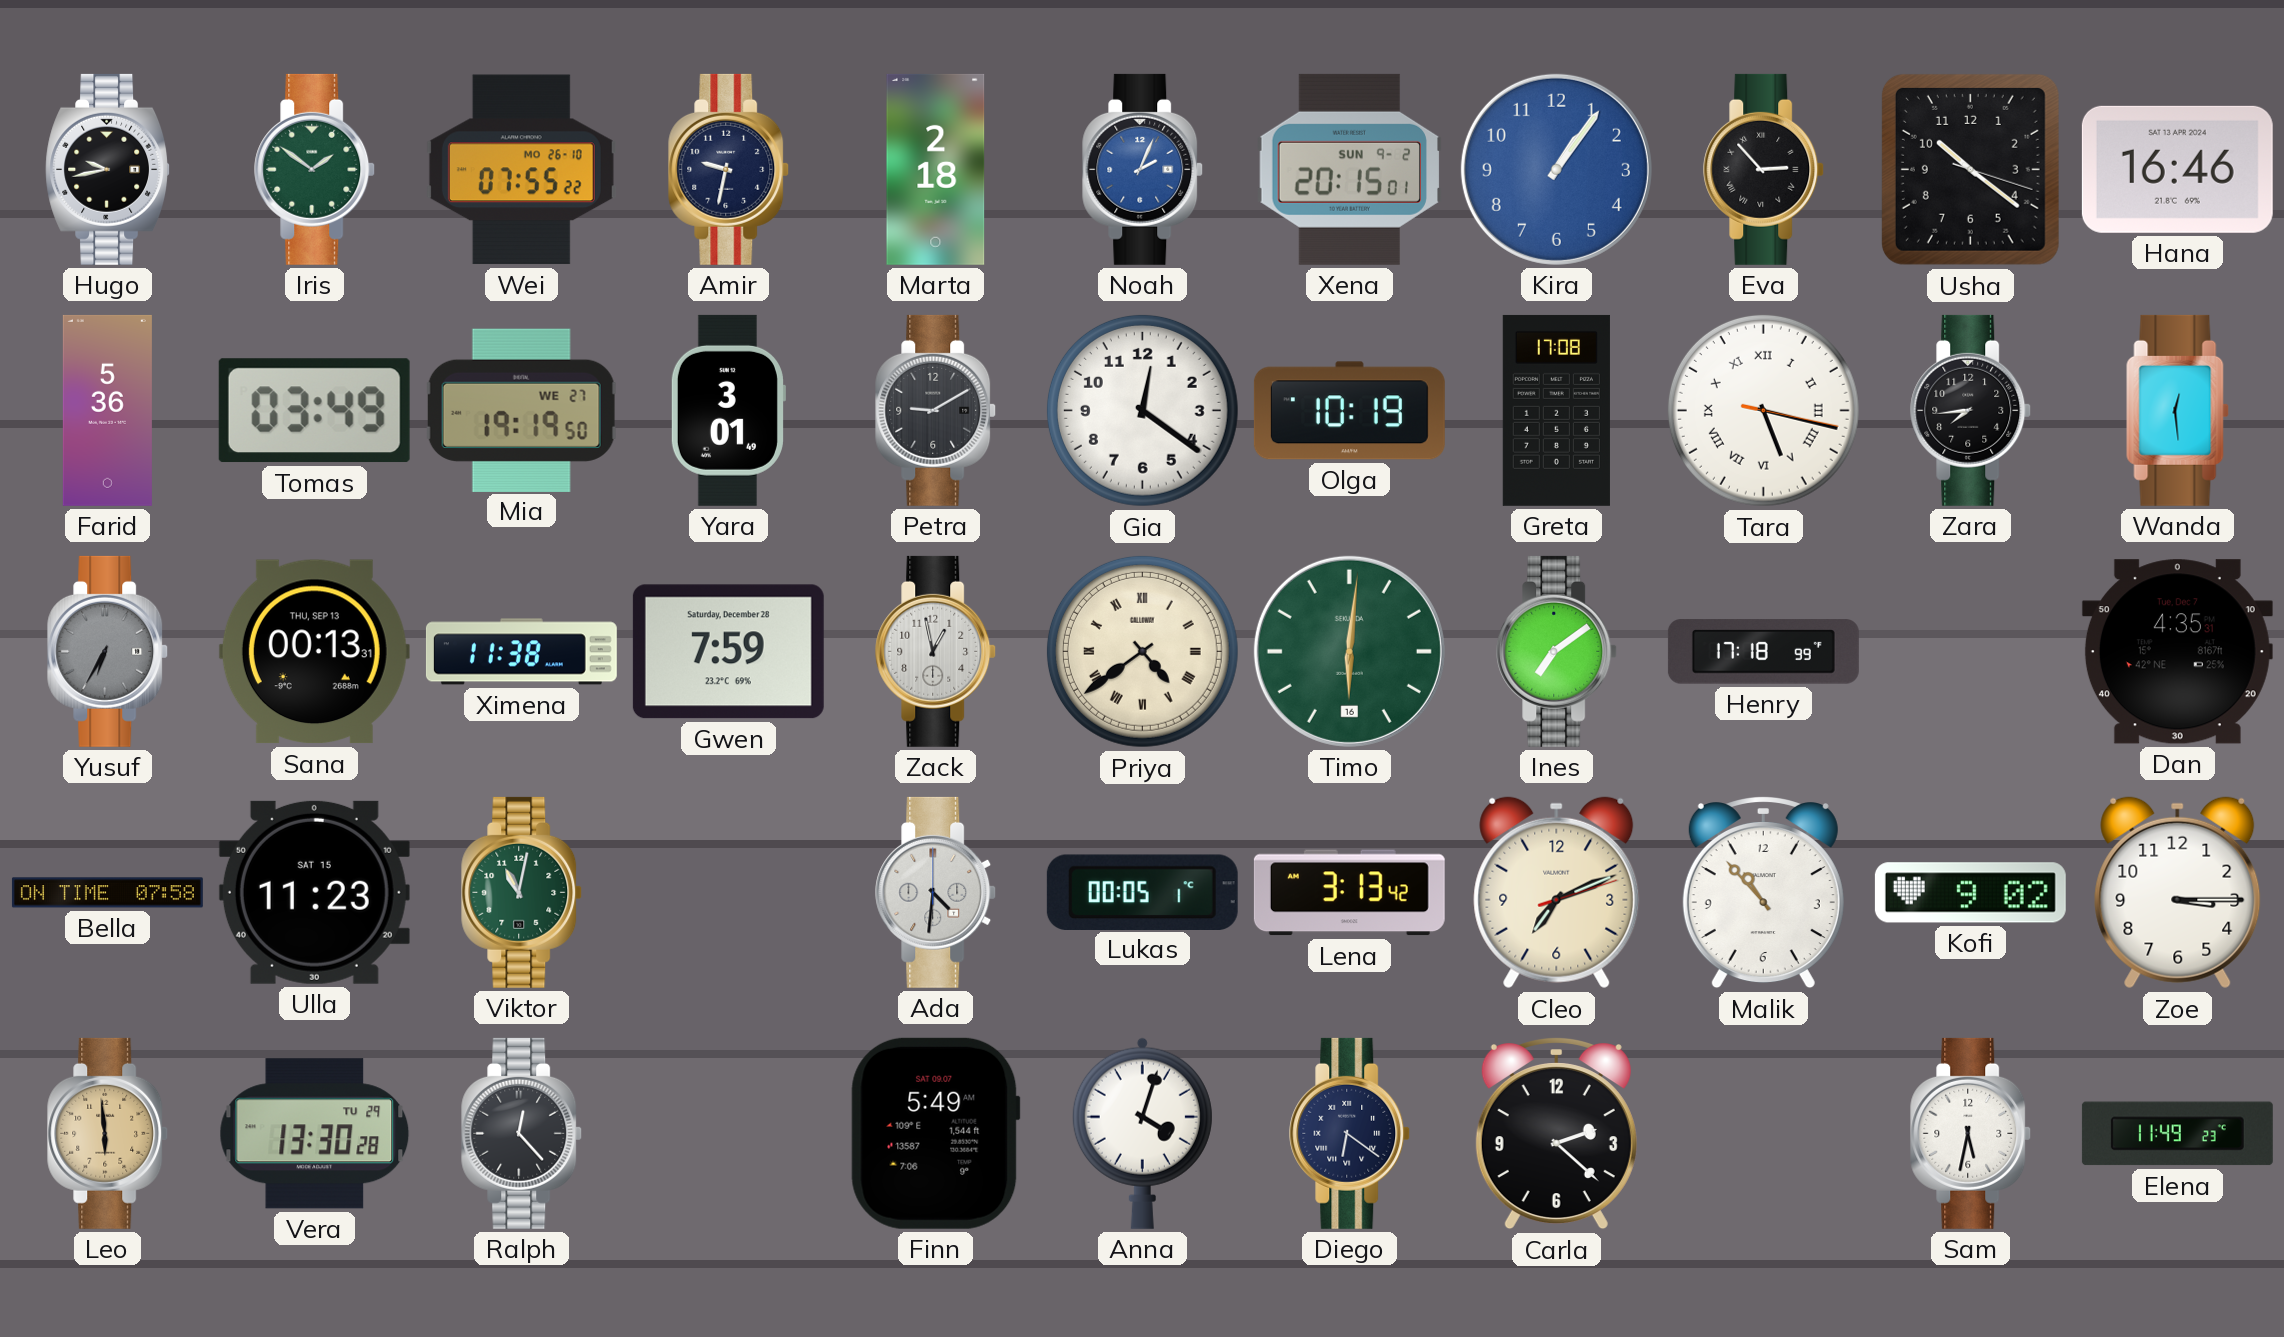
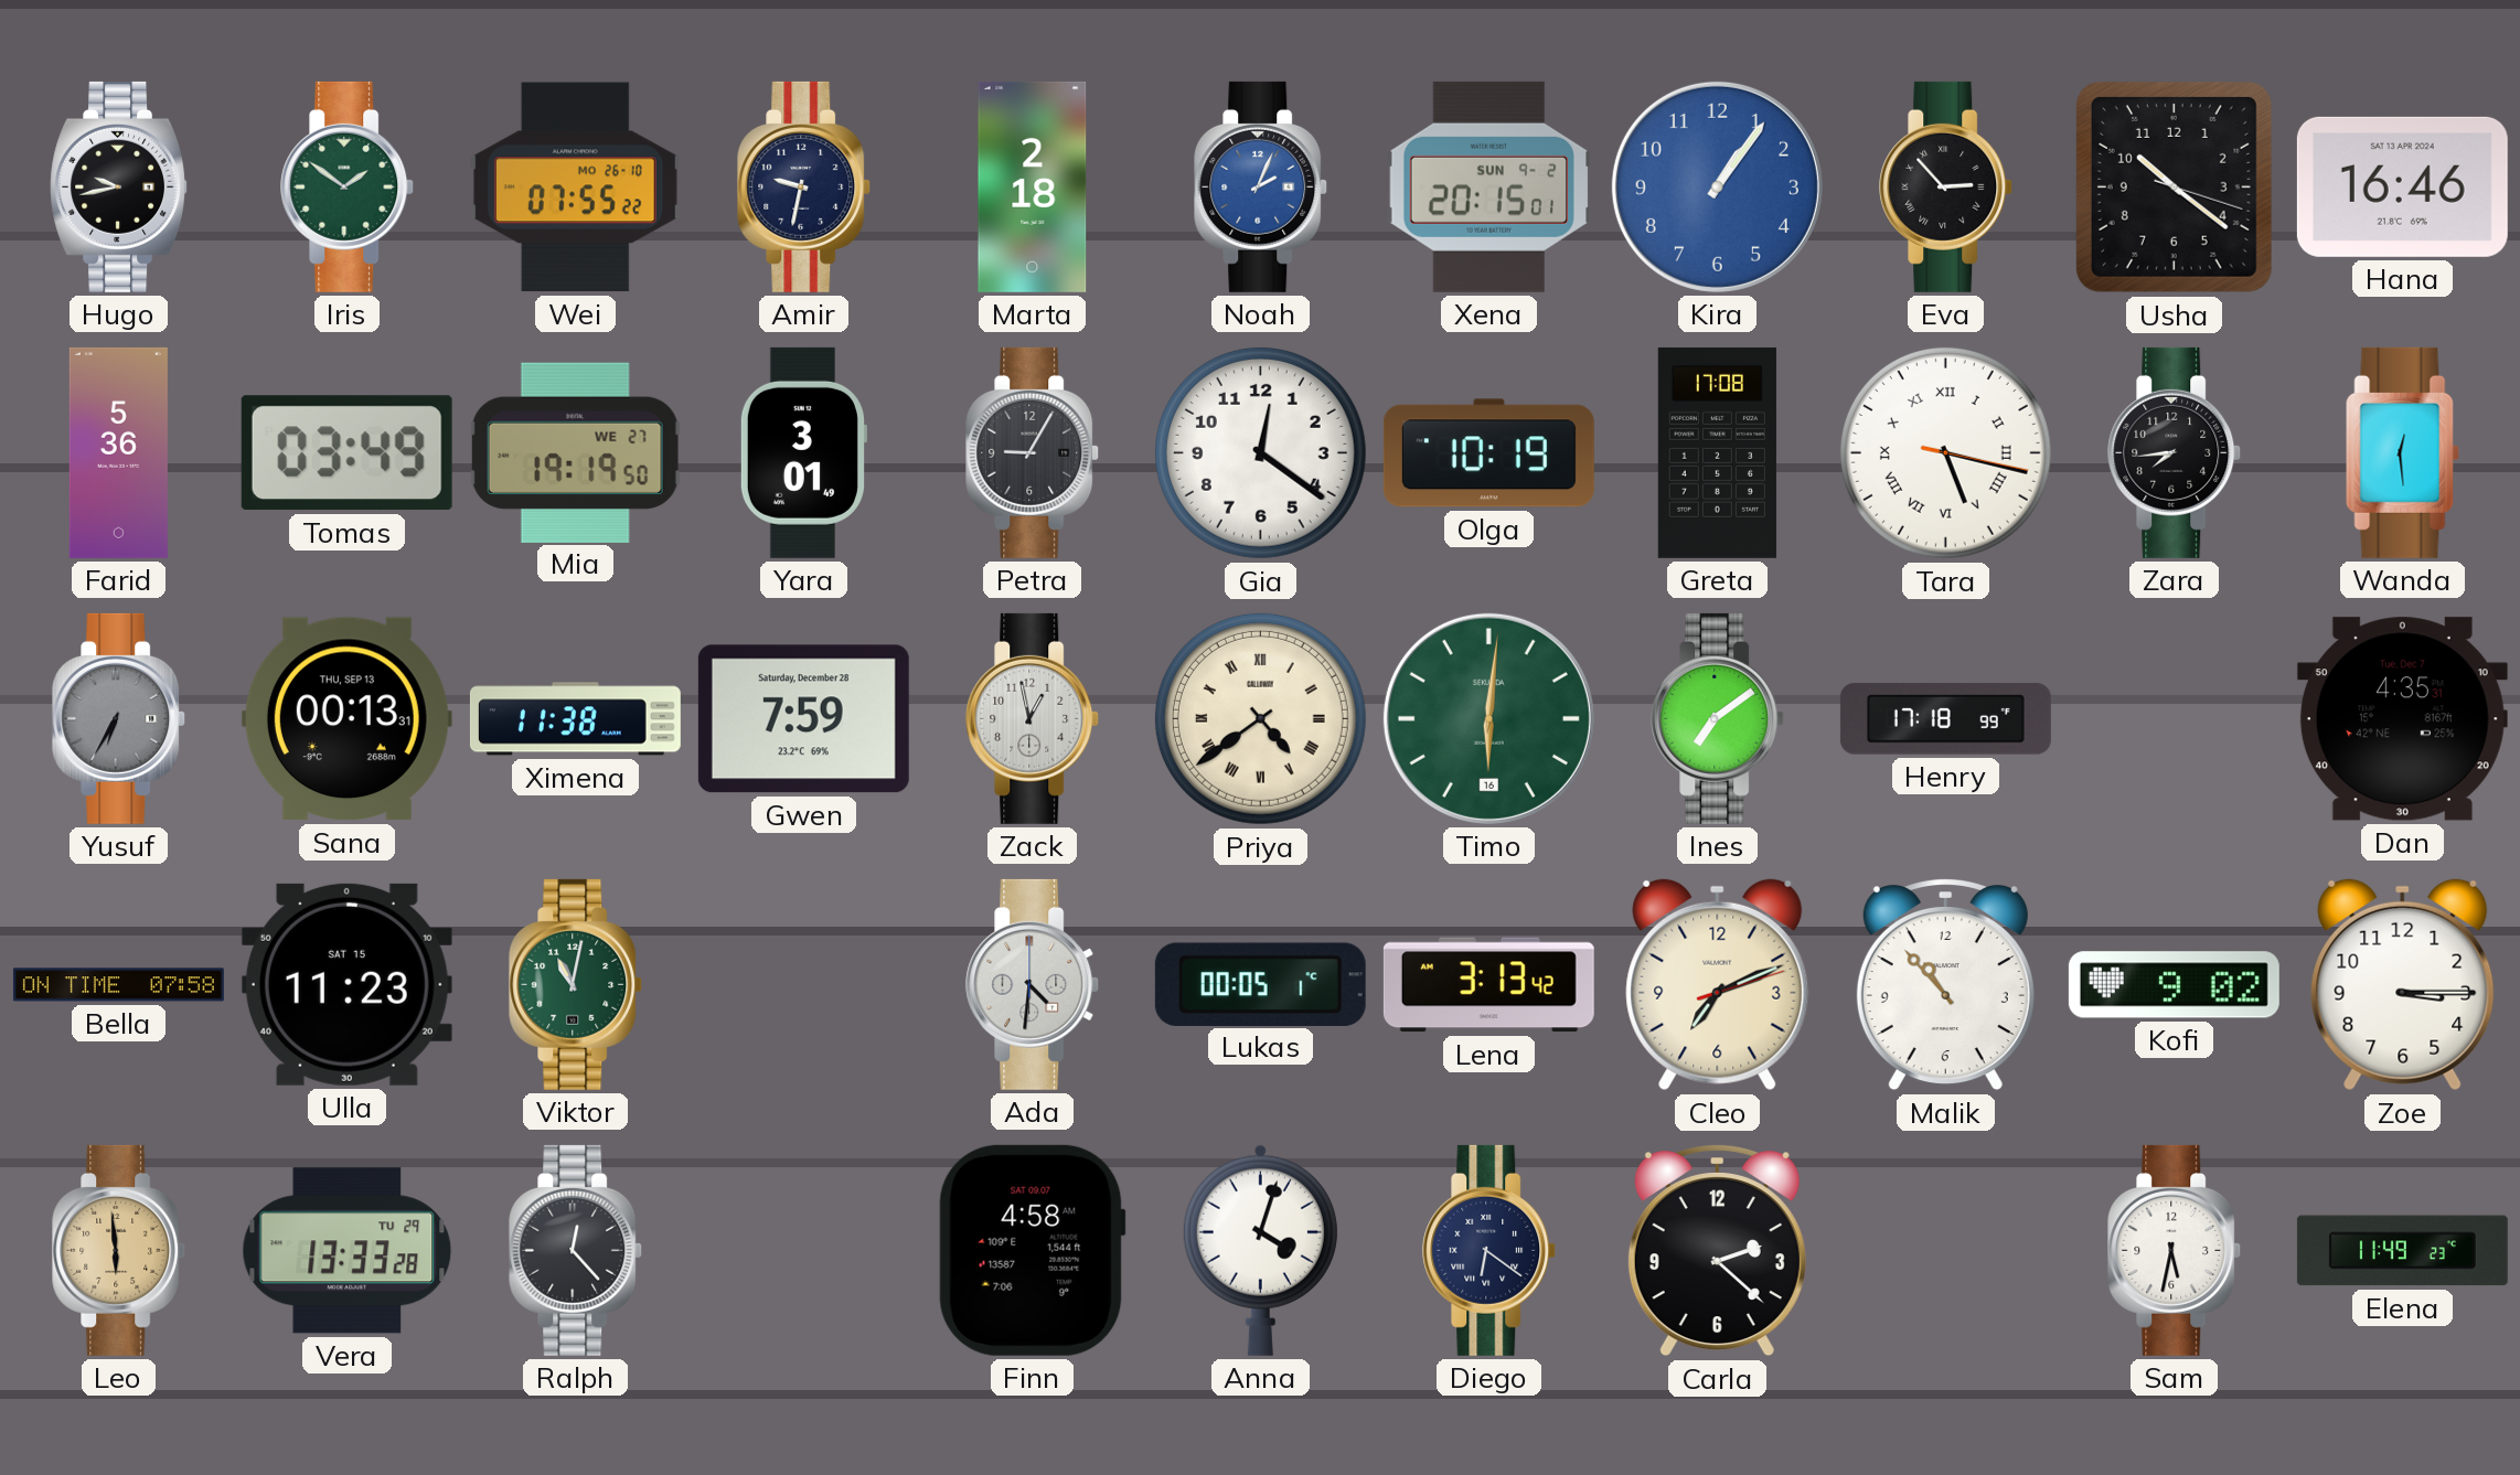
Petra: 9:10 -> 9:05 (1033, 452)
Vera: 13:30 -> 13:33 (348, 1251)
Finn: 5:49 -> 4:58 (1032, 1250)
